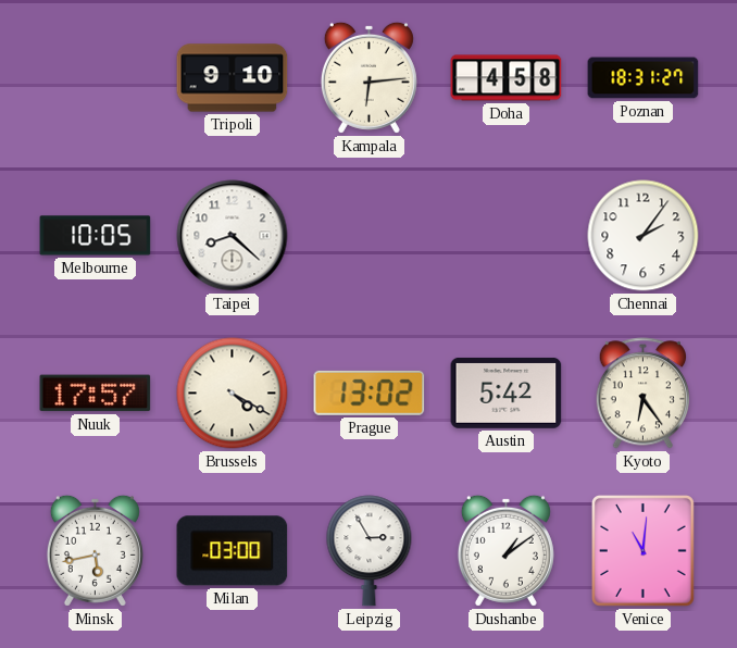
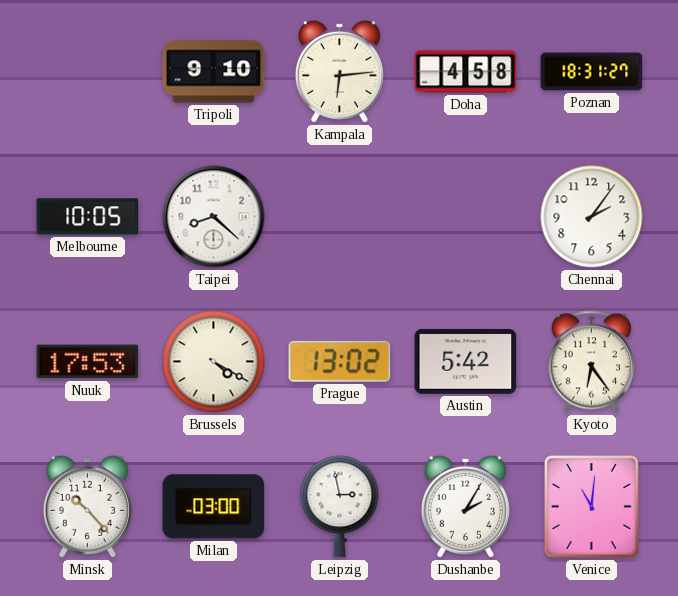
Nuuk: 17:57 -> 17:53 (88, 362)
Minsk: 5:43 -> 10:23 (87, 506)
Leipzig: 2:55 -> 2:58 (340, 507)
Dushanbe: 1:09 -> 2:05 (465, 506)
